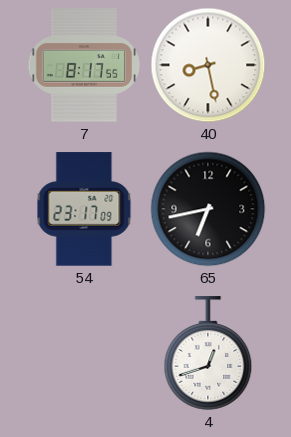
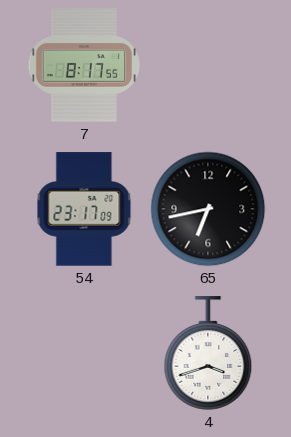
40: 8:28 -> none (208, 65)
4: 12:42 -> 3:42 (208, 353)
